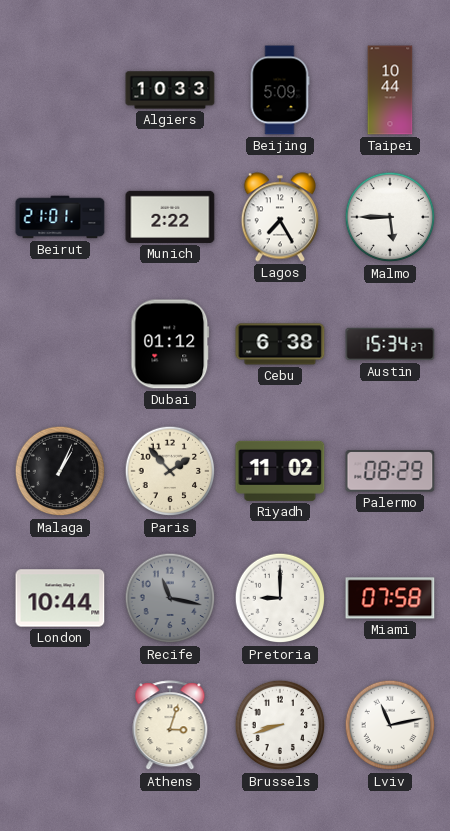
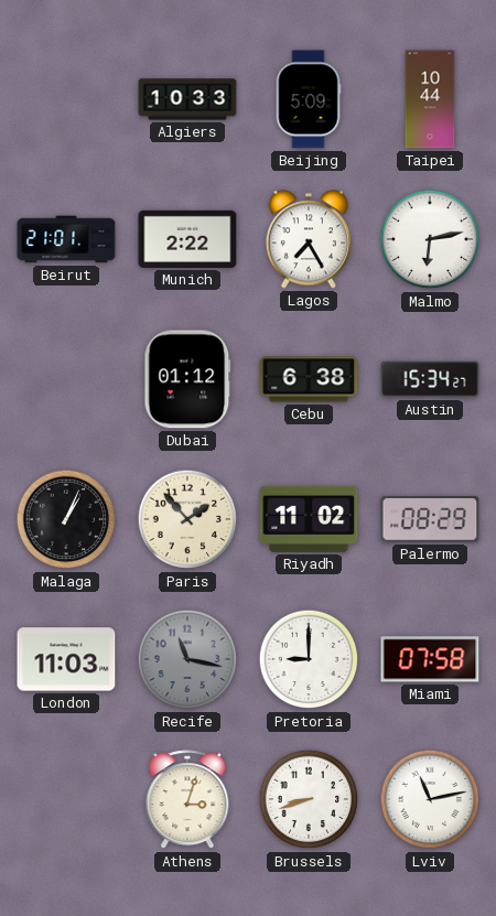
Malmo: 5:45 -> 6:13 (430, 239)
London: 10:44 -> 11:03 (66, 659)
